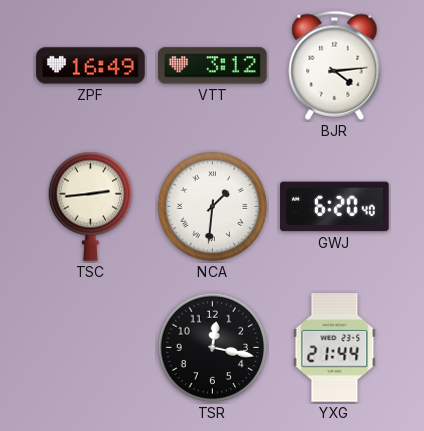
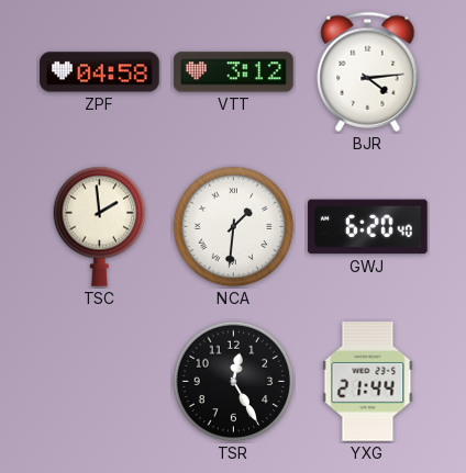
ZPF: 16:49 -> 04:58 (100, 72)
TSC: 2:44 -> 1:59 (100, 226)
TSR: 12:17 -> 12:25 (234, 382)
